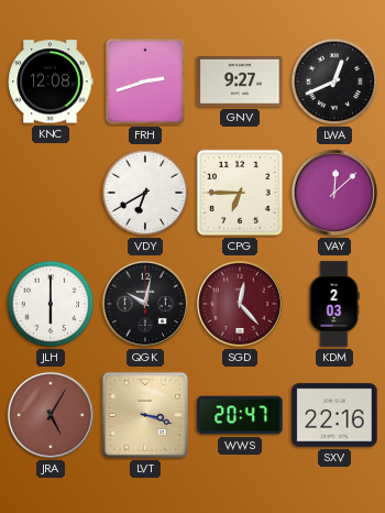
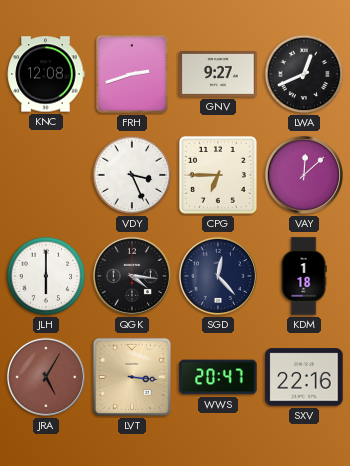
VDY: 6:40 -> 3:26 (132, 175)
QGK: 10:02 -> 4:16 (132, 276)
SGD dial: burgundy -> navy (218, 276)
KDM: 2:03 -> 1:18 (304, 276)
LVT: 3:18 -> 3:16 (132, 377)
